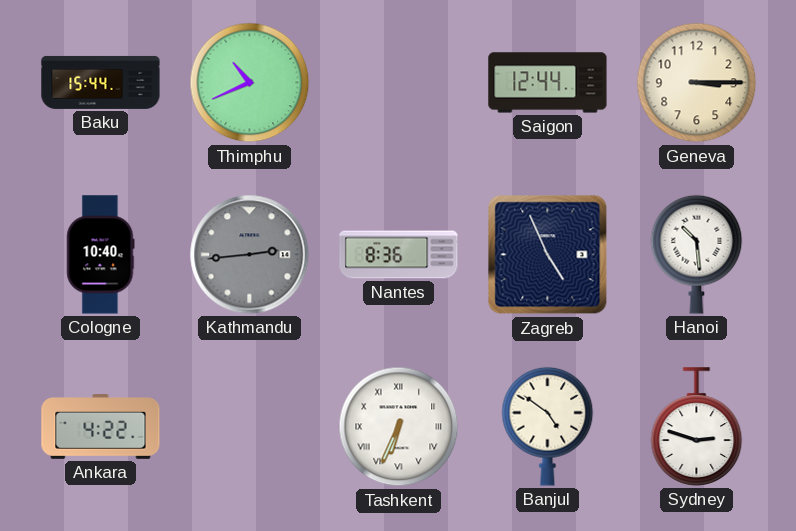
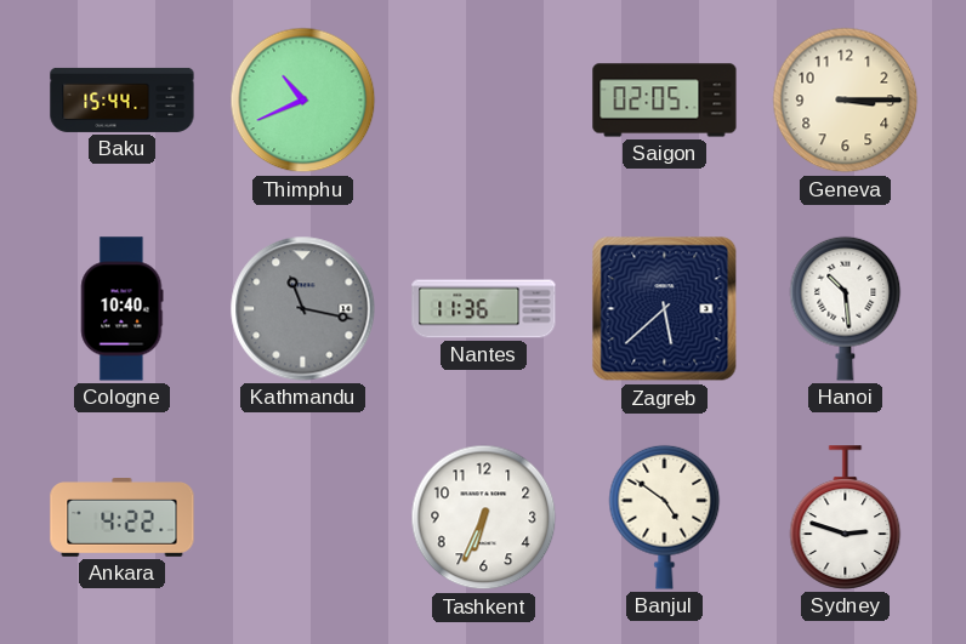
Saigon: 12:44 -> 02:05 (665, 101)
Kathmandu: 2:44 -> 11:17 (303, 309)
Nantes: 8:36 -> 11:36 (484, 309)
Zagreb: 4:56 -> 5:38 (665, 309)
Tashkent numerals: Roman -> Arabic (484, 518)
